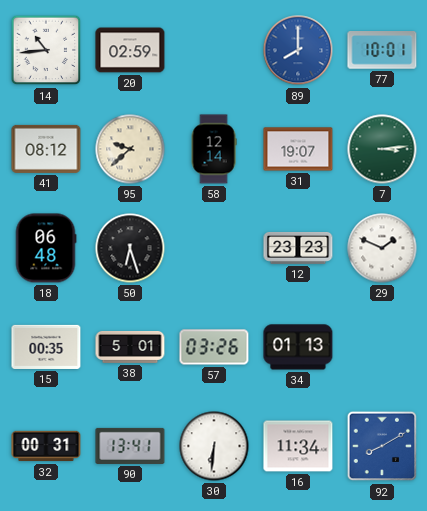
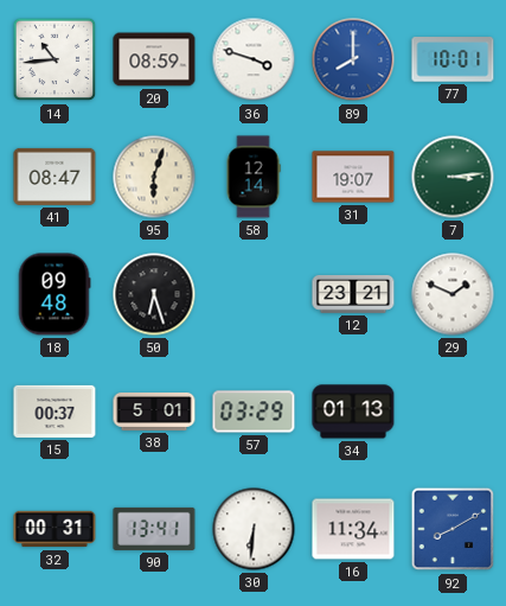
20: 02:59 -> 08:59 (154, 59)
36: none -> 3:48 (254, 59)
41: 08:12 -> 08:47 (55, 177)
95: 9:38 -> 6:03 (154, 177)
18: 06:48 -> 09:48 (55, 294)
12: 23:23 -> 23:21 (353, 294)
15: 00:35 -> 00:37 (55, 412)
57: 03:26 -> 03:29 (254, 412)
